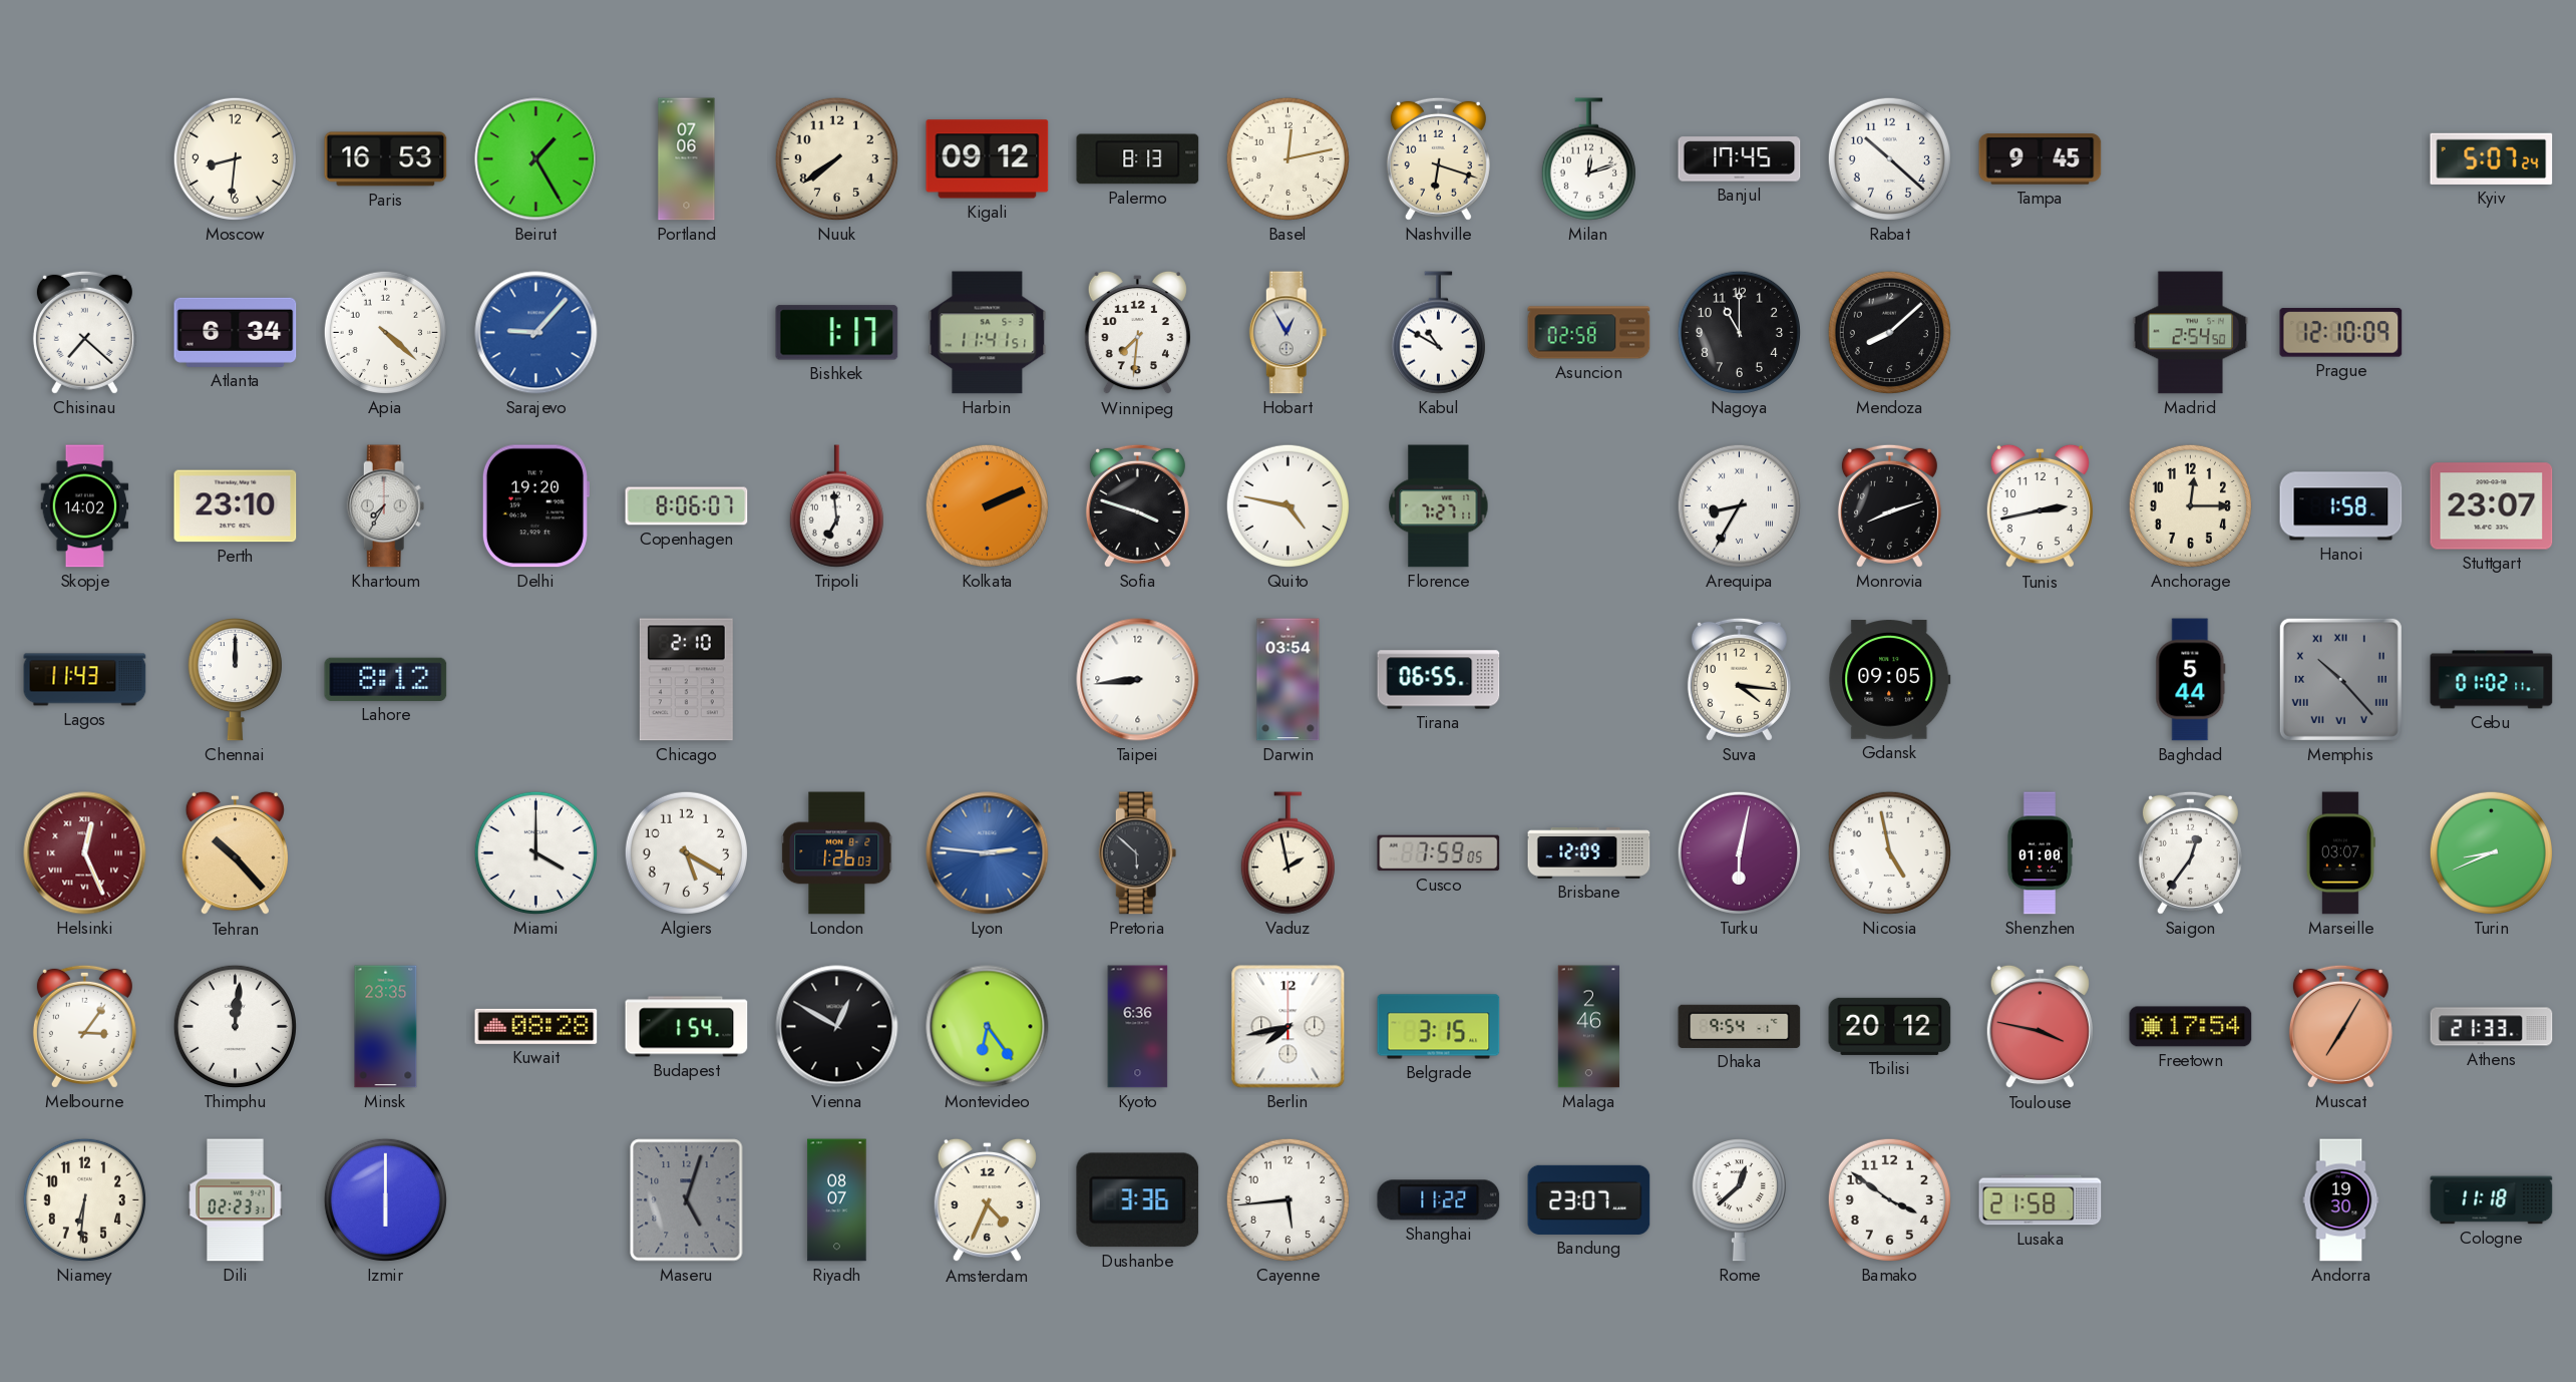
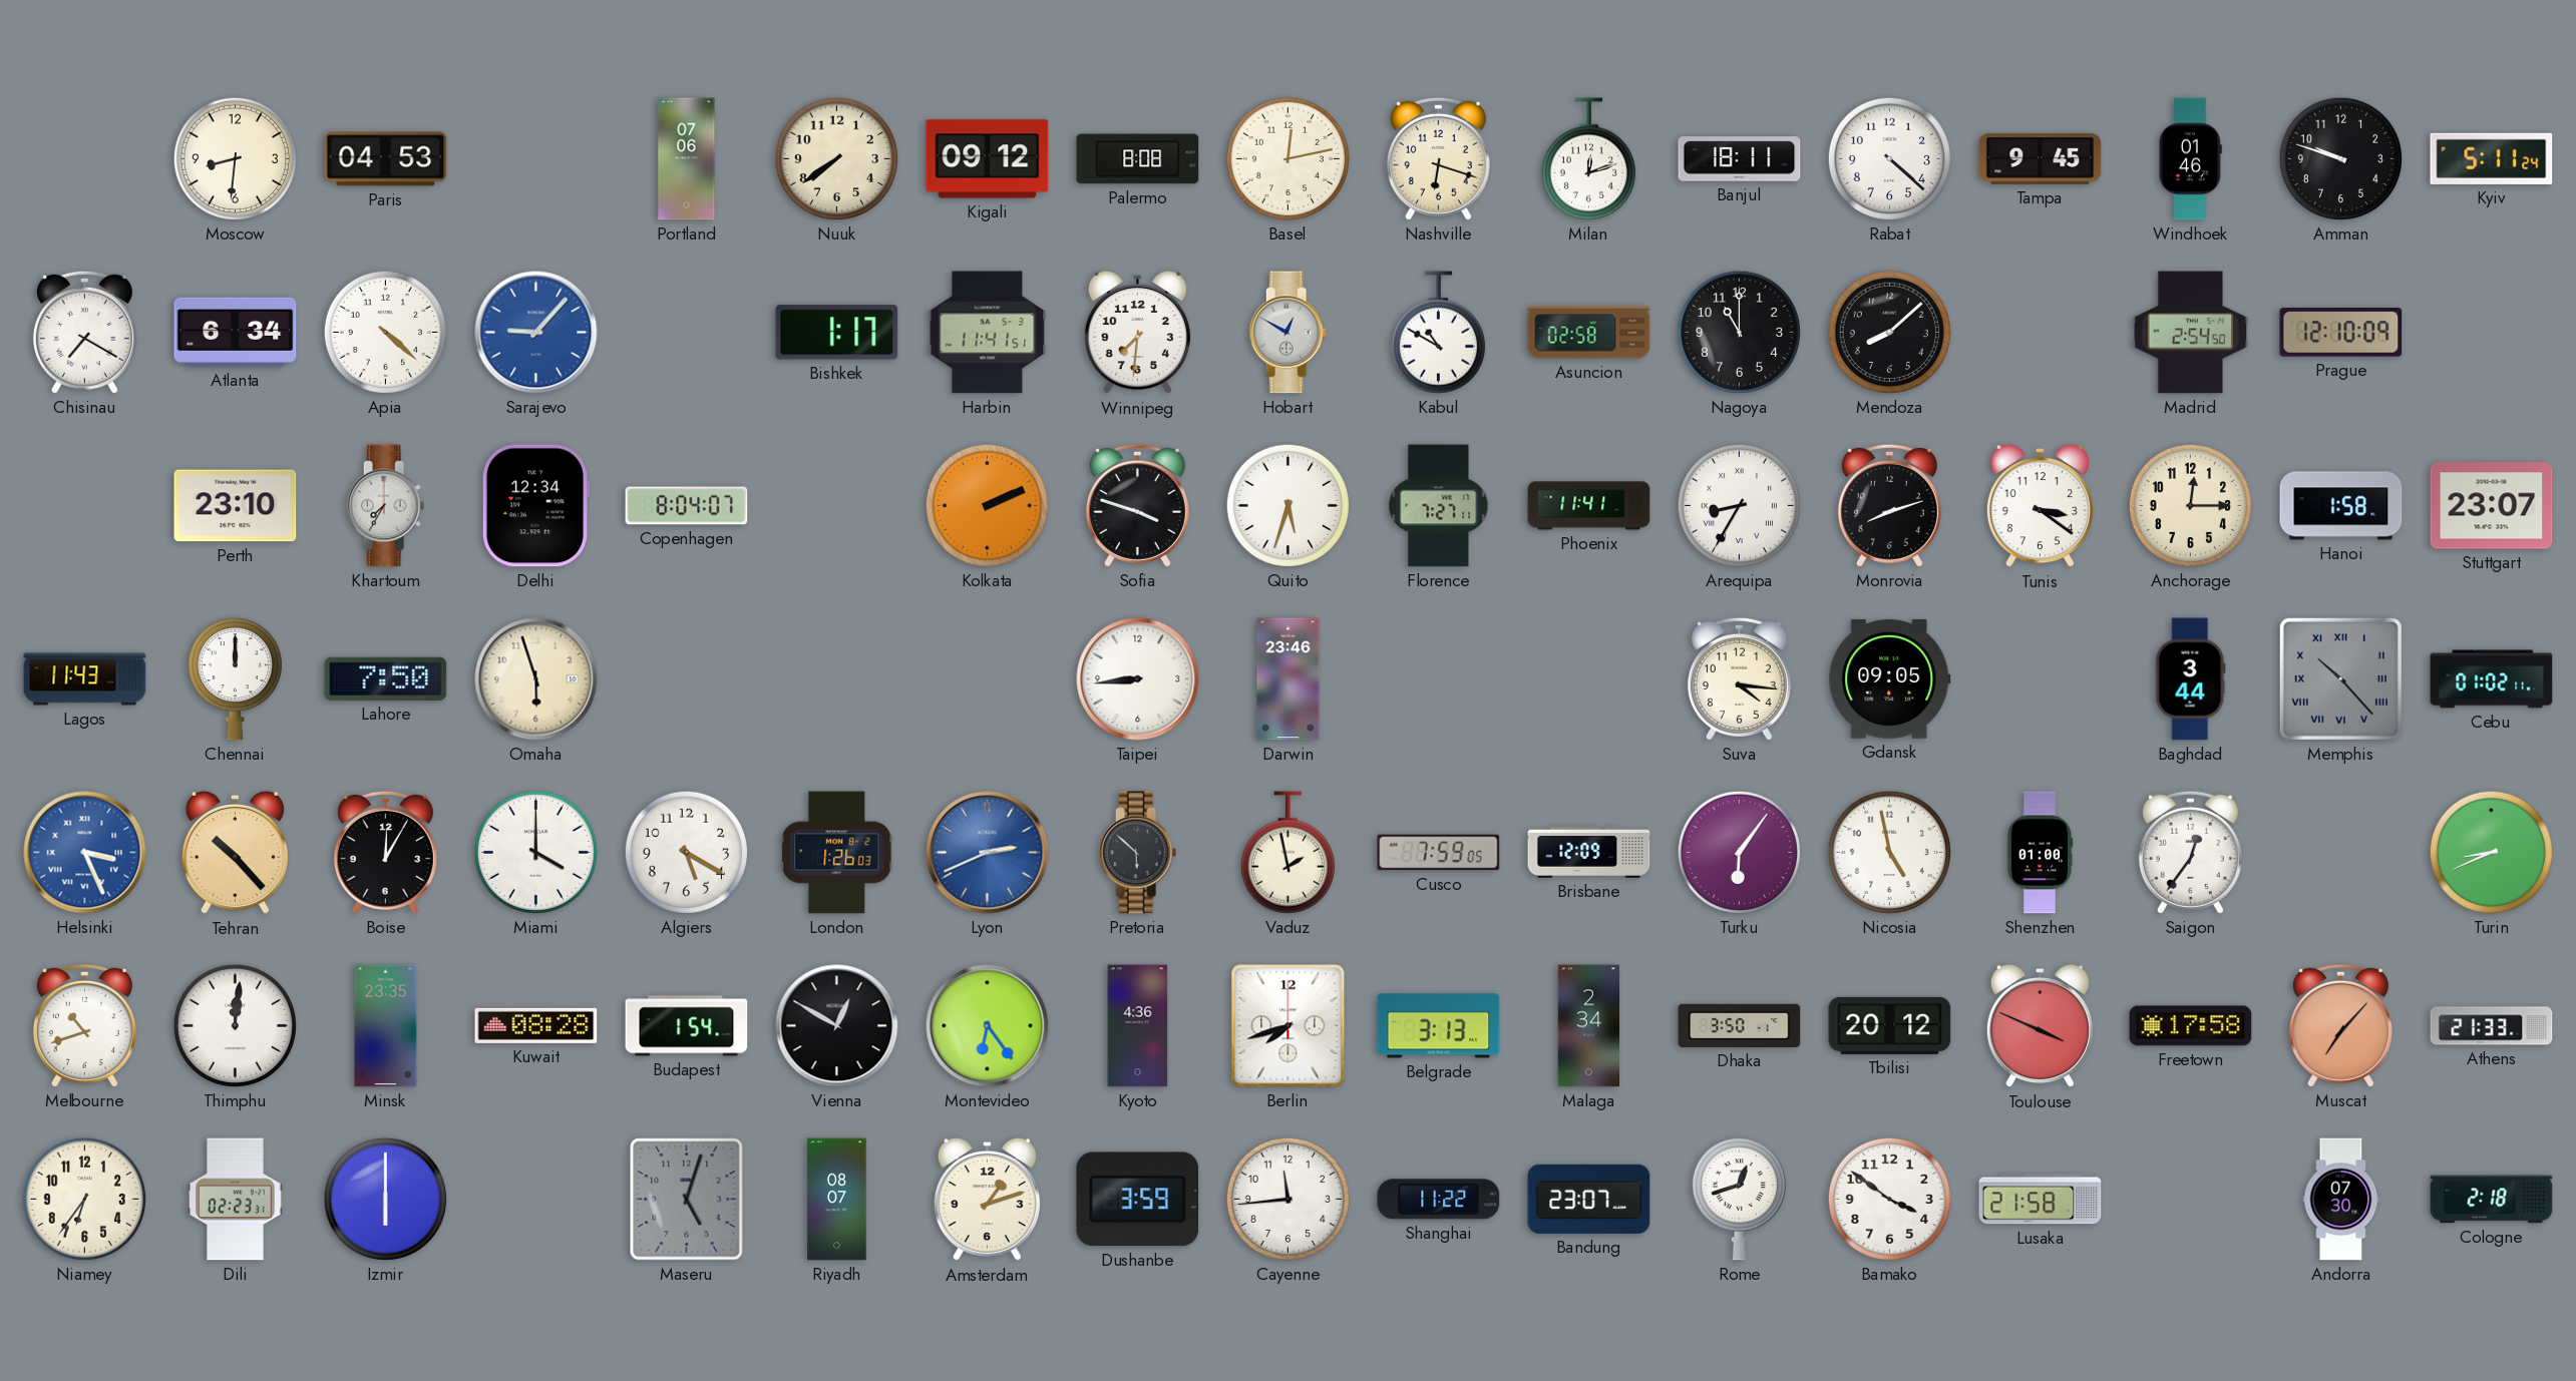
Paris: 16:53 -> 04:53 (386, 159)
Beirut: 1:25 -> none (536, 159)
Palermo: 8:13 -> 8:08 (1138, 159)
Banjul: 17:45 -> 18:11 (1740, 159)
Rabat: 10:22 -> 4:22 (1889, 158)
Windhoek: none -> 01:46 (2190, 159)
Amman: none -> 9:48 (2340, 158)
Kyiv: 5:07 -> 5:11 (2492, 158)
Chisinau: 7:22 -> 7:20 (84, 332)
Hobart: 12:55 -> 12:50 (1289, 333)
Skopje: 14:02 -> none (85, 506)
Delhi: 19:20 -> 12:34 (534, 506)
Copenhagen: 8:06 -> 8:04 (687, 506)
Tripoli: 6:59 -> none (836, 506)
Quito: 4:47 -> 5:33 (1287, 505)
Phoenix: none -> 11:41 (1589, 506)
Tunis: 2:43 -> 3:21 (2040, 506)
Lahore: 8:12 -> 7:50 (386, 678)
Omaha: none -> 5:57 (536, 679)
Chicago: 2:10 -> none (686, 680)
Darwin: 03:54 -> 23:46 (1289, 679)
Tirana: 06:55 -> none (1439, 680)
Baghdad: 5:44 -> 3:44 (2191, 679)
Helsinki: 12:26 -> 3:26 (85, 853)
Helsinki dial: burgundy -> blue (85, 853)
Boise: none -> 12:05 (385, 852)
Lyon: 2:46 -> 2:41 (988, 853)
Turku: 6:02 -> 6:06 (1739, 852)
Marseille: 03:07 -> none (2340, 853)
Melbourne: 3:06 -> 10:42 (84, 1025)
Kyoto: 6:36 -> 4:36 (1138, 1026)
Berlin: 7:43 -> 7:42 (1289, 1026)
Belgrade: 3:15 -> 3:13 (1439, 1026)
Malaga: 2:46 -> 2:34 (1589, 1026)
Dhaka: 9:54 -> 3:50 (1740, 1025)
Toulouse: 3:47 -> 3:49 (2040, 1026)
Freetown: 17:54 -> 17:58 (2191, 1026)
Muscat: 7:05 -> 7:07 (2340, 1025)
Niamey: 6:31 -> 6:36 (84, 1199)
Amsterdam: 4:34 -> 1:12 (987, 1200)
Dushanbe: 3:36 -> 3:59 (1138, 1200)
Cayenne: 5:44 -> 11:44 (1287, 1199)
Rome: 12:38 -> 12:42 (1739, 1200)
Andorra: 19:30 -> 07:30 (2341, 1200)
Cologne: 11:18 -> 2:18 (2492, 1200)
